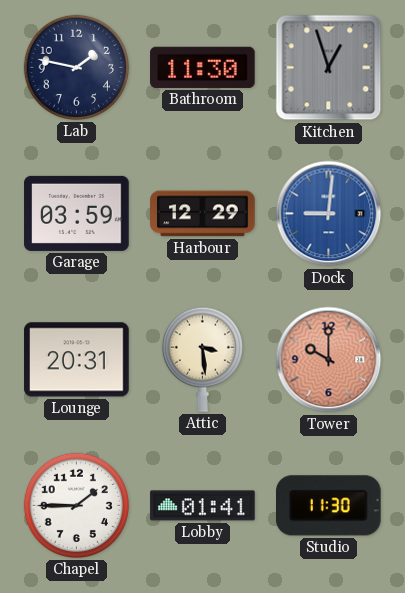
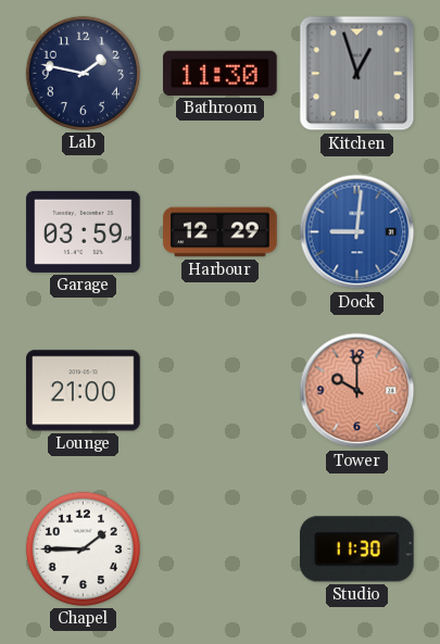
Lounge: 20:31 -> 21:00 (84, 391)
Attic: 3:29 -> none (202, 359)
Lobby: 01:41 -> none (203, 506)
